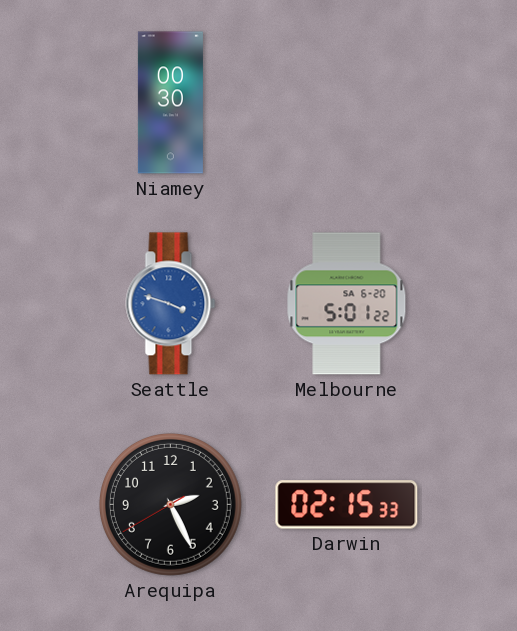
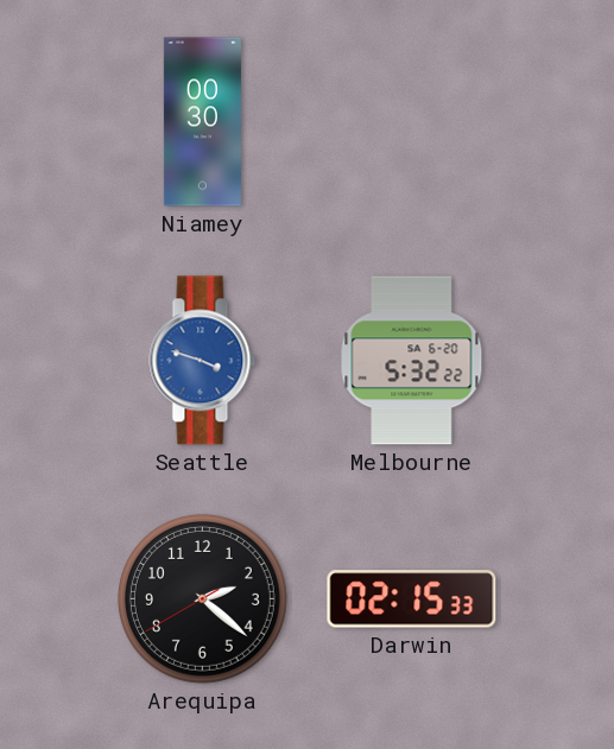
Melbourne: 5:01 -> 5:32 (412, 361)
Arequipa: 2:25 -> 2:21 (202, 598)
